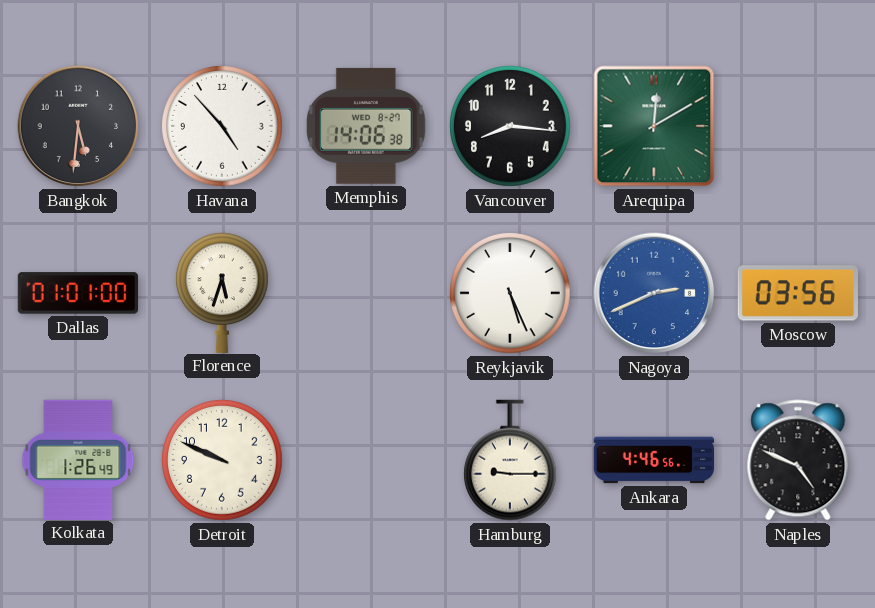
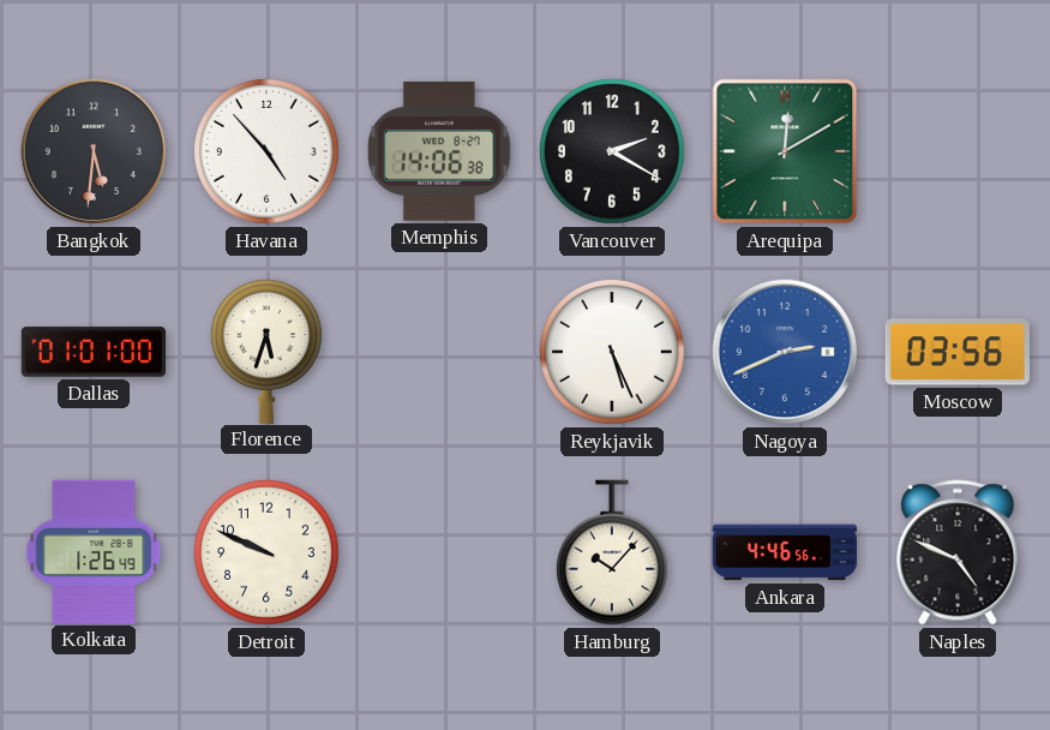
Vancouver: 8:16 -> 2:20 (613, 152)
Hamburg: 9:15 -> 10:07 (612, 552)
